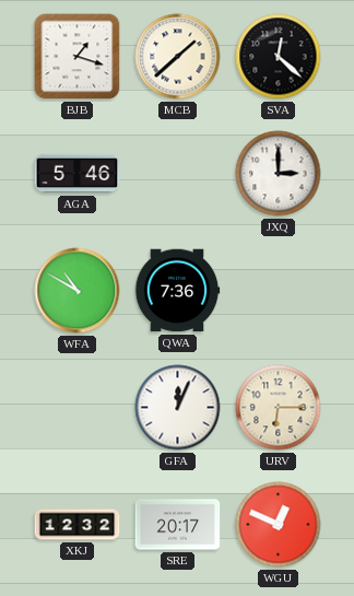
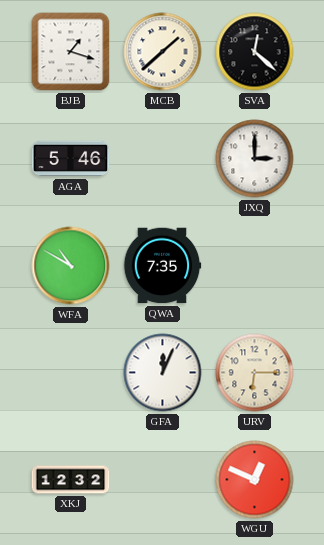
QWA: 7:36 -> 7:35 (162, 266)
SRE: 20:17 -> none (178, 525)
